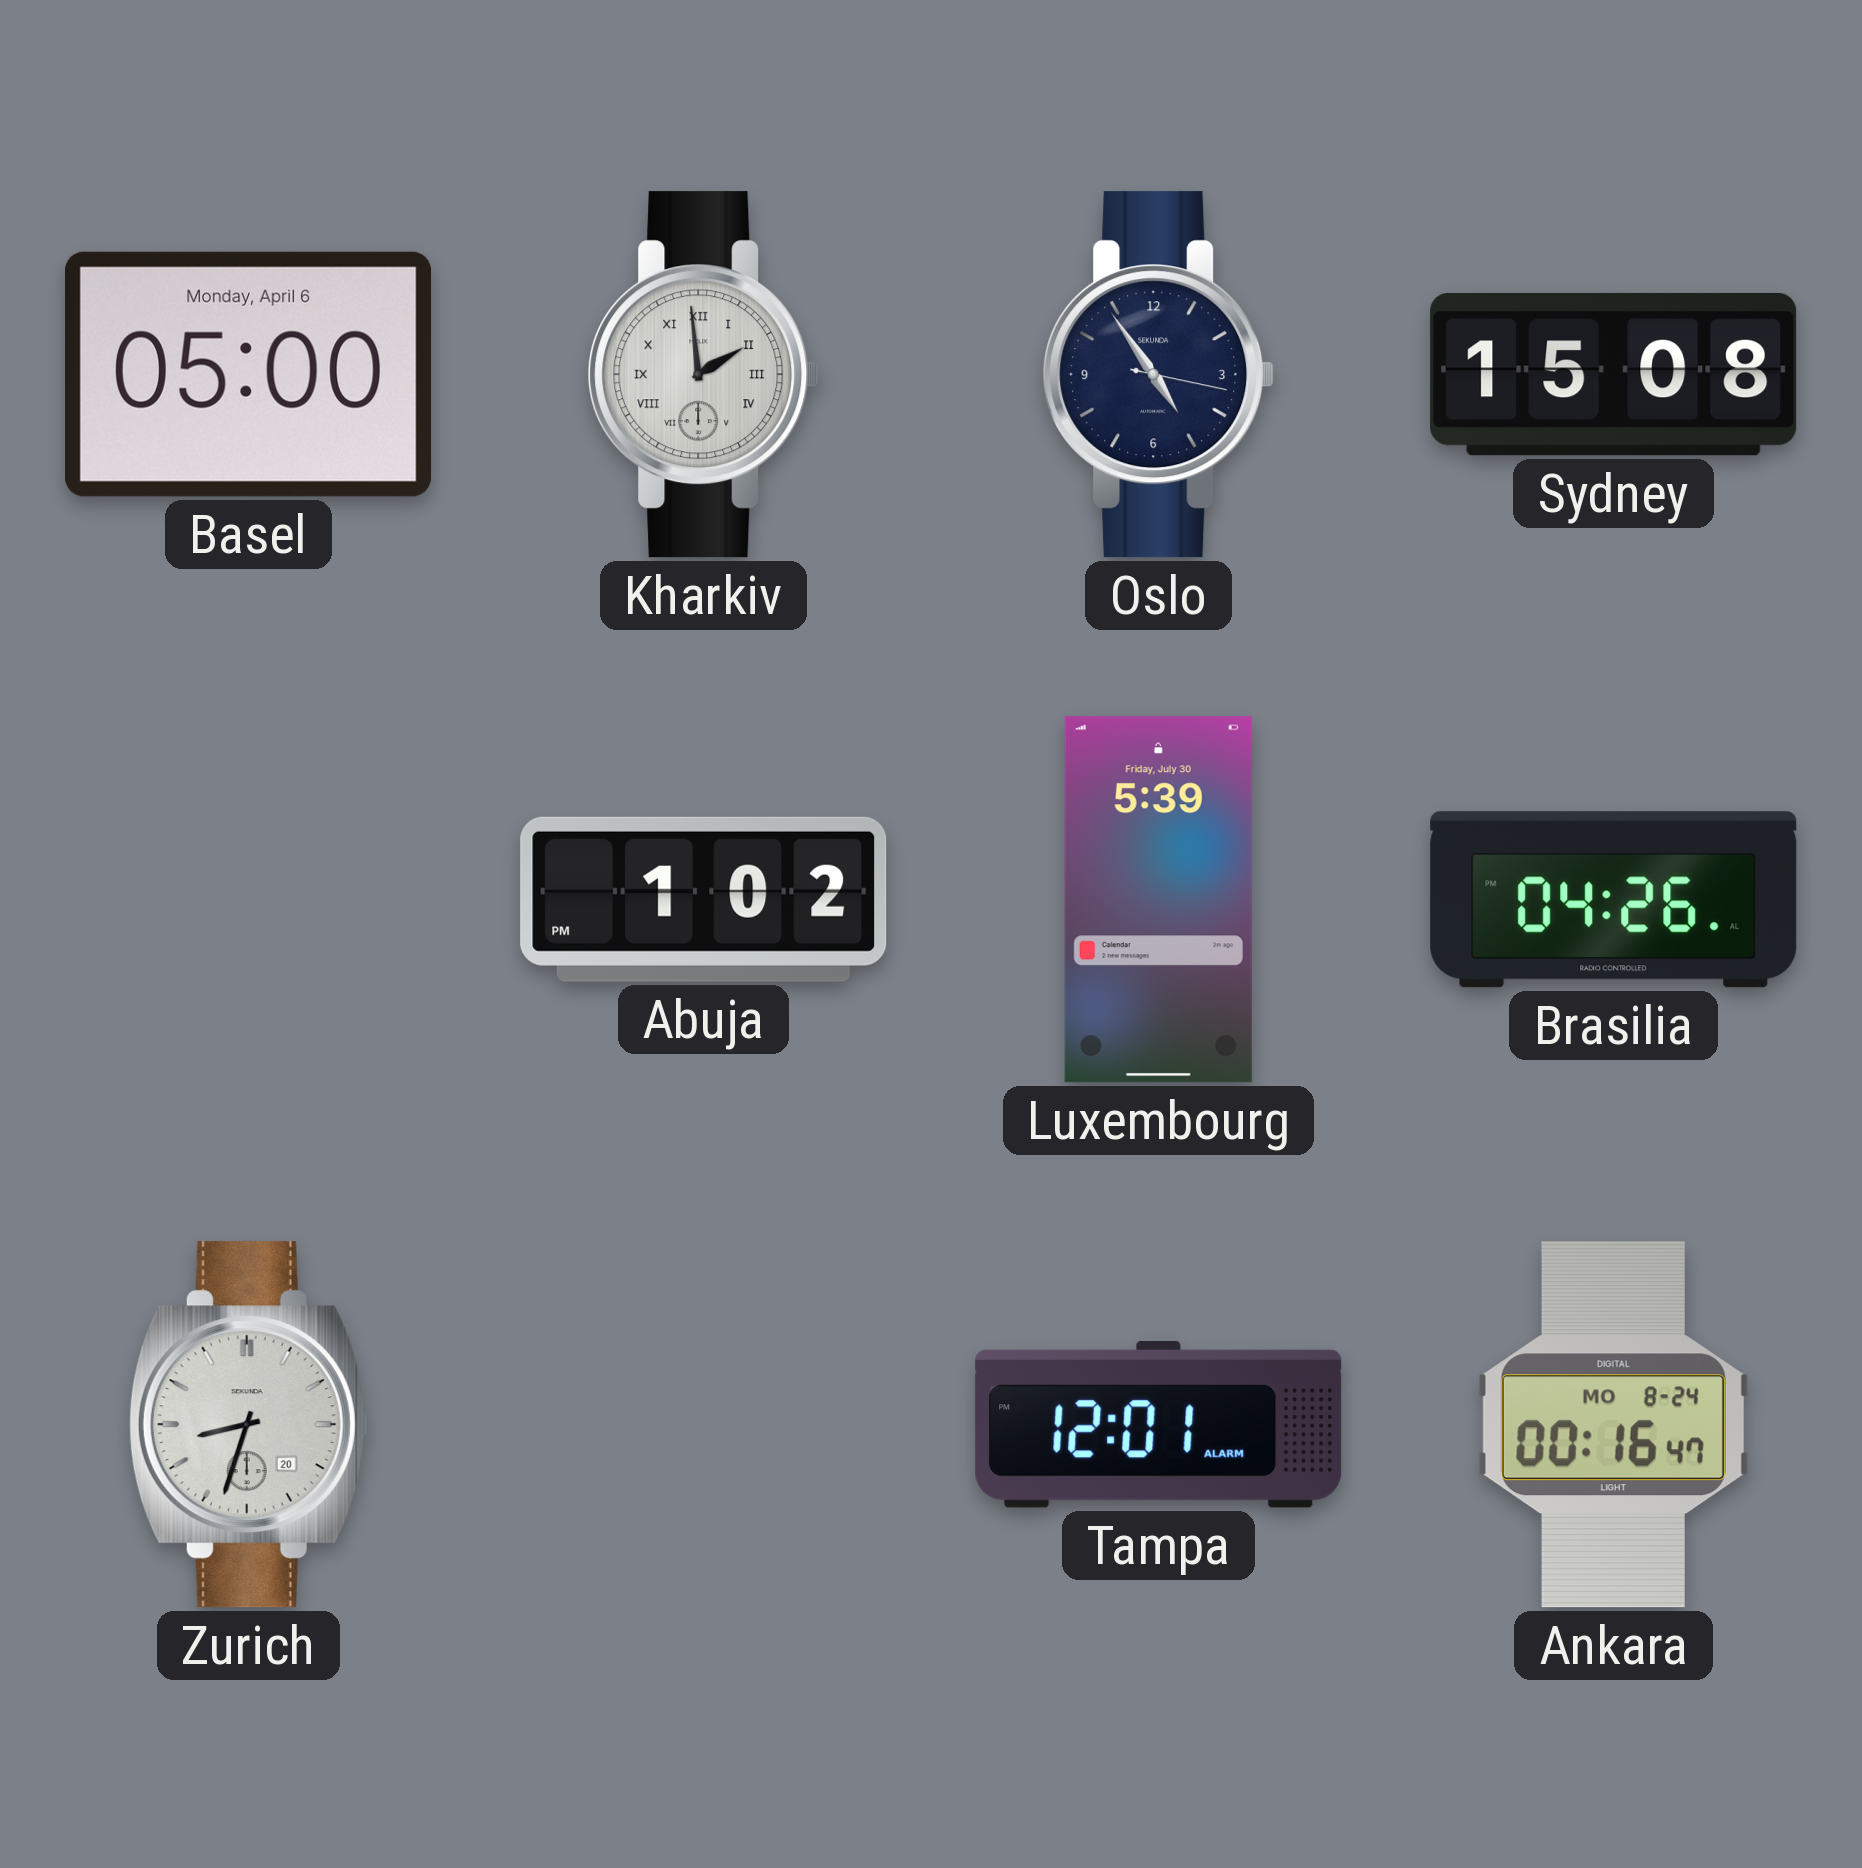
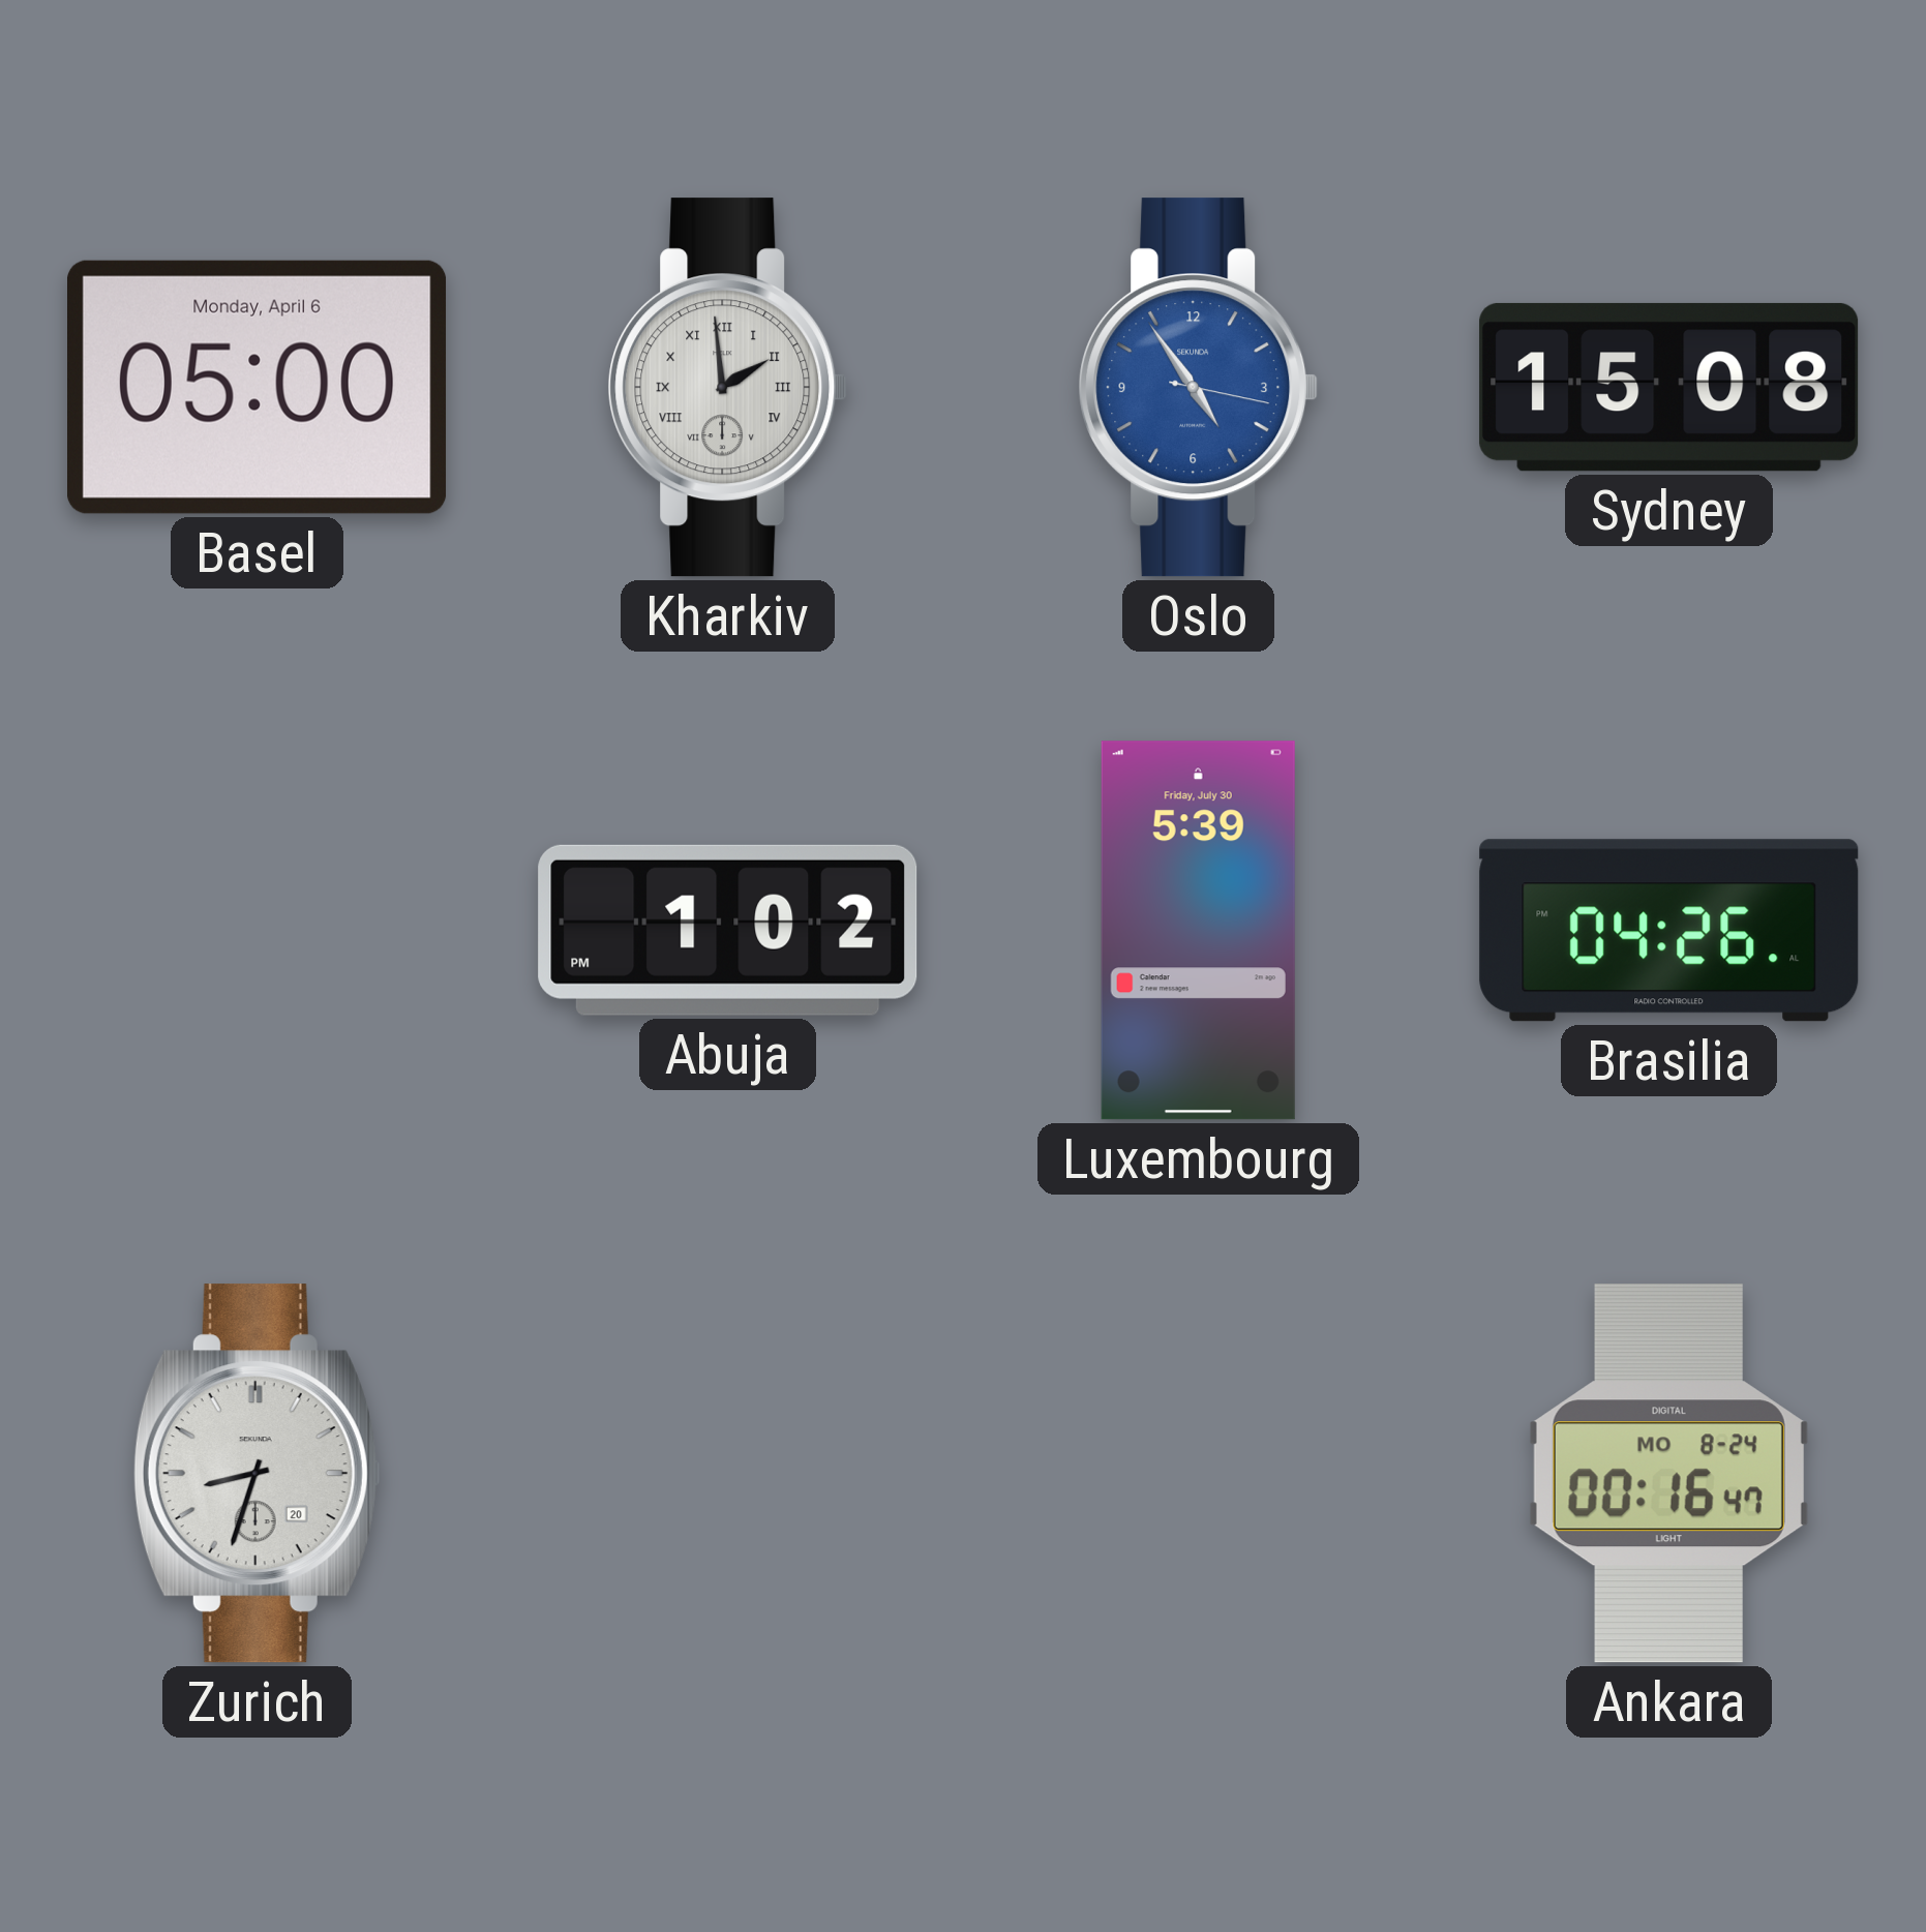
Oslo dial: navy -> blue (1199, 388)
Tampa: 12:01 -> none (1159, 1424)
